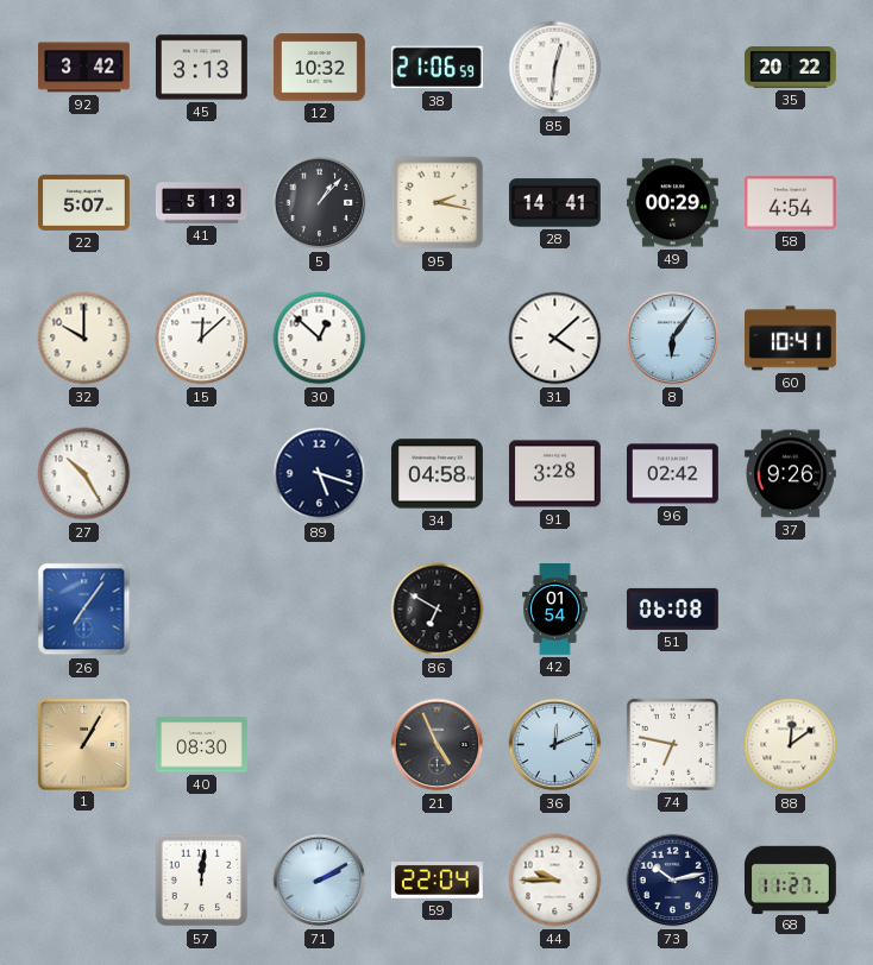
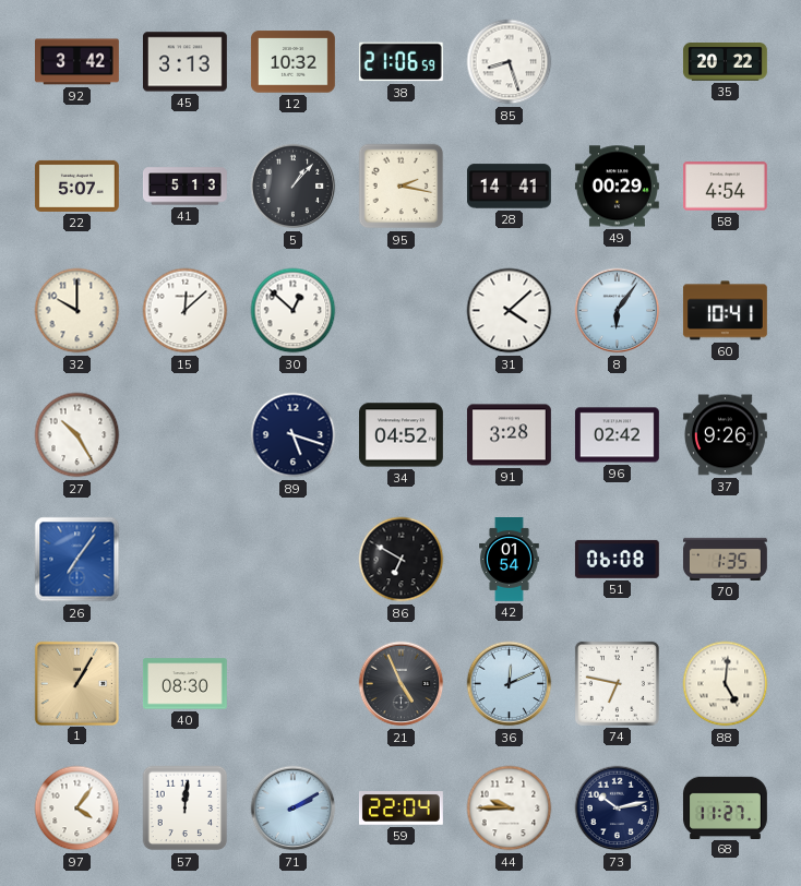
85: 12:31 -> 8:27 (510, 62)
34: 04:58 -> 04:52 (400, 435)
70: none -> 1:35 (725, 559)
88: 12:09 -> 5:01 (726, 684)
97: none -> 4:06 (77, 809)
